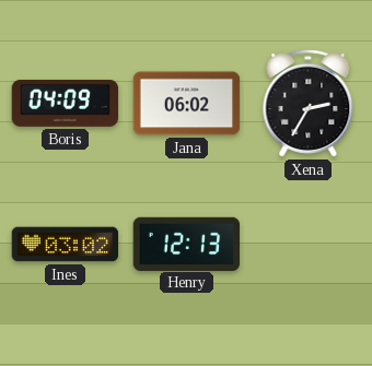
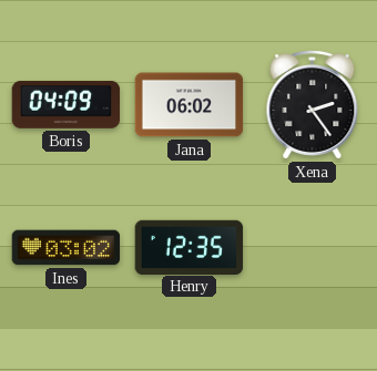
Xena: 2:35 -> 2:24 (313, 104)
Henry: 12:13 -> 12:35 (190, 247)
